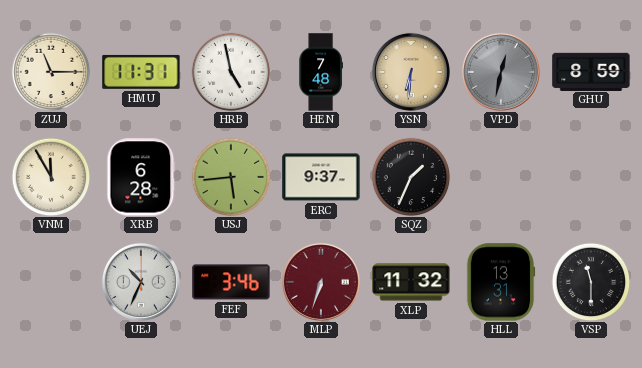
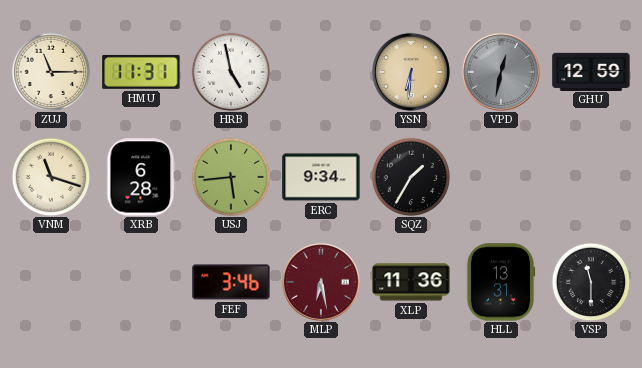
HEN: 7:48 -> none (321, 72)
GHU: 8:59 -> 12:59 (591, 71)
VNM: 11:55 -> 11:18 (51, 177)
ERC: 9:37 -> 9:34 (321, 177)
SQZ: 1:34 -> 1:35 (411, 177)
UEJ: 10:34 -> none (141, 282)
MLP: 6:33 -> 6:28 (321, 282)
XLP: 11:32 -> 11:36 (411, 282)
